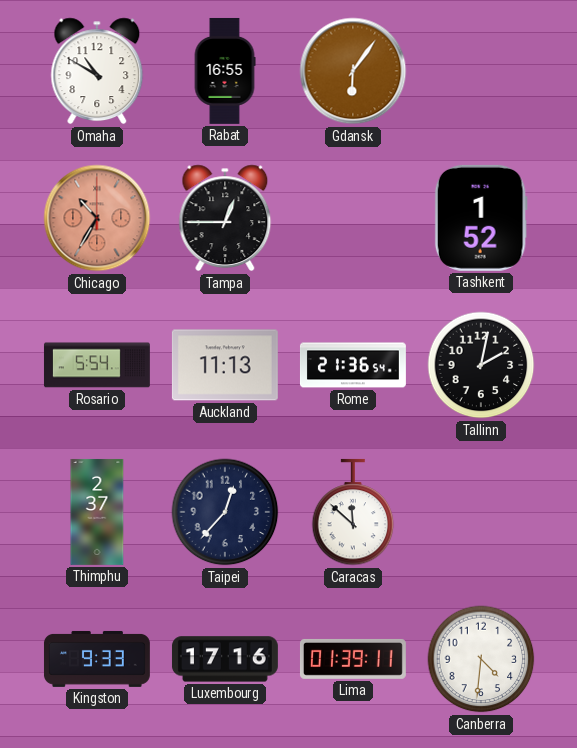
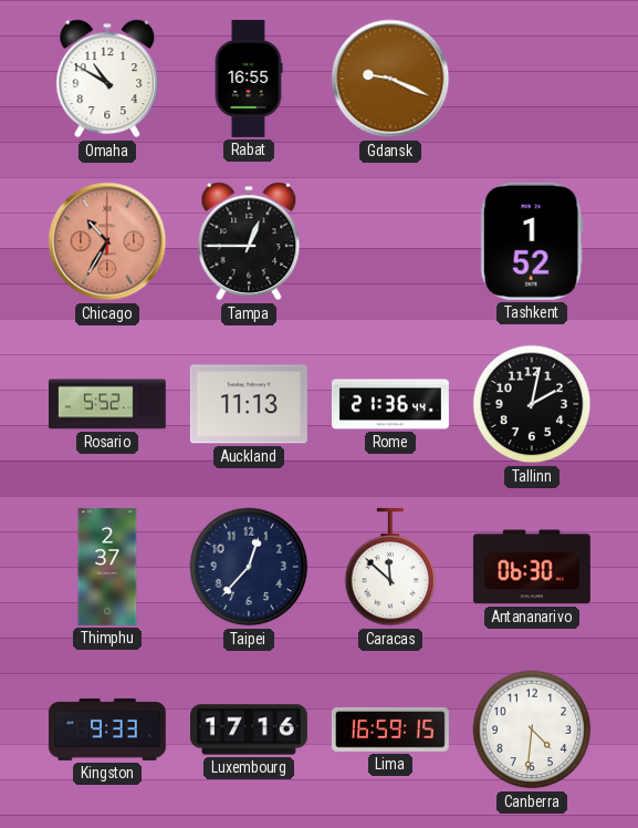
Gdansk: 6:06 -> 9:19 (390, 79)
Rosario: 5:54 -> 5:52 (107, 404)
Rome: 21:36:54 -> 21:36:44 (390, 404)
Antananarivo: none -> 06:30 (532, 567)
Lima: 01:39 -> 16:59 (390, 729)
